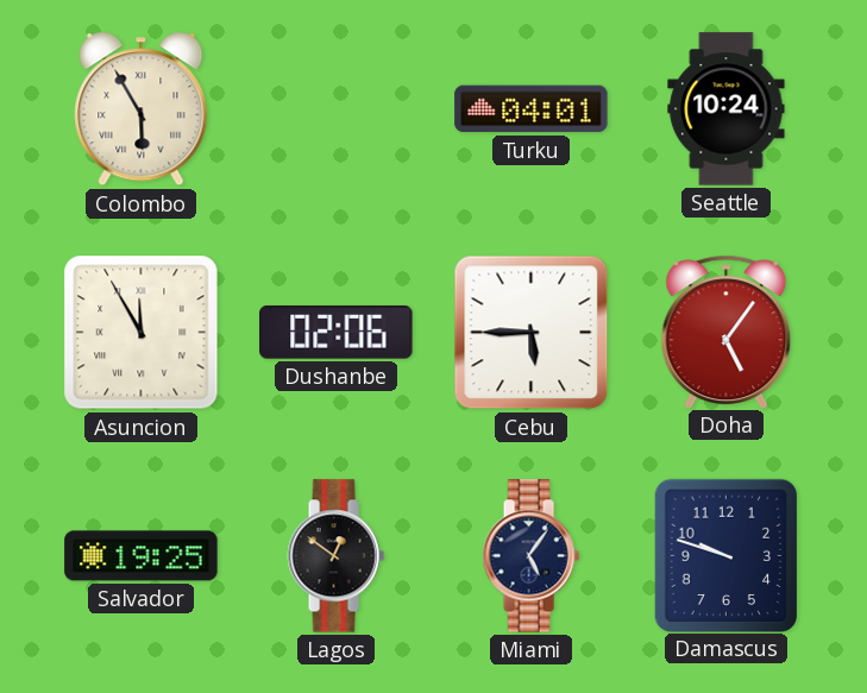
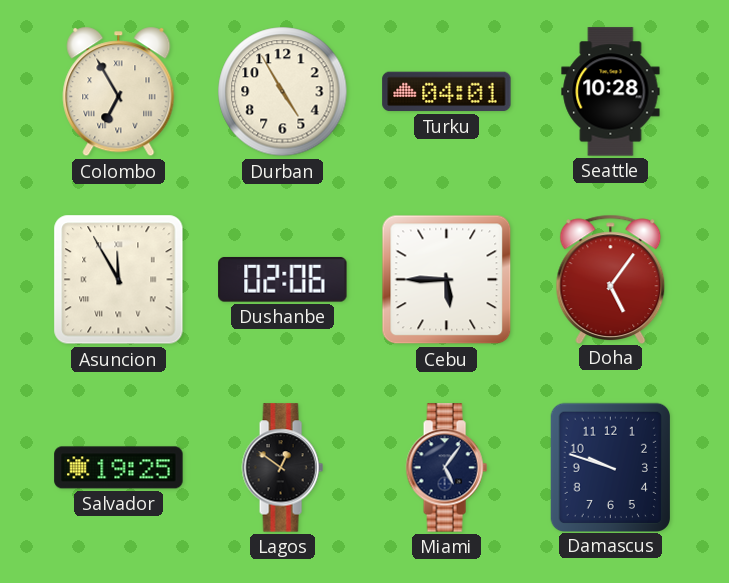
Colombo: 5:55 -> 6:55 (119, 92)
Durban: none -> 4:55 (283, 92)
Seattle: 10:24 -> 10:28 (611, 92)
